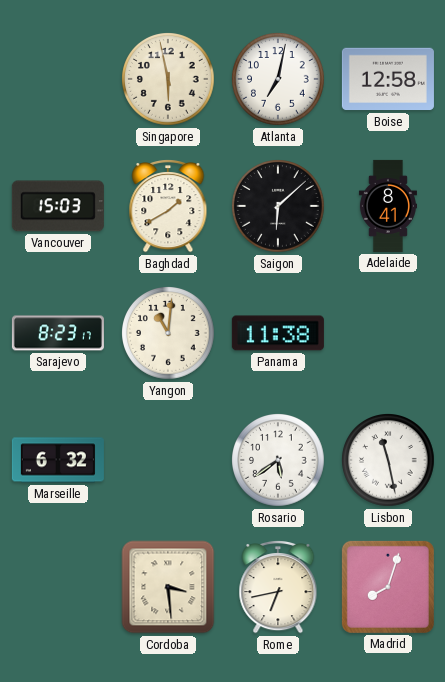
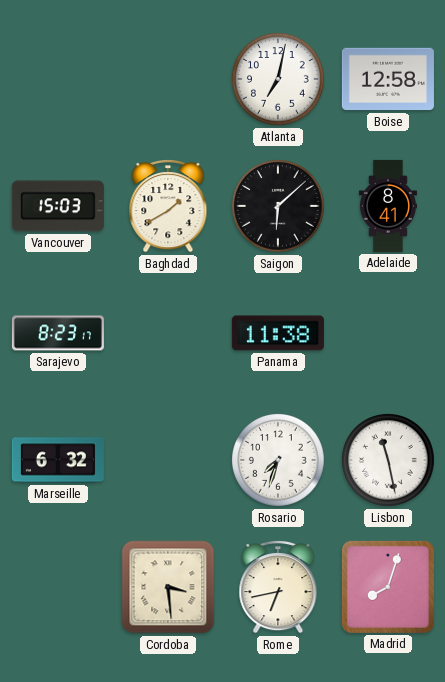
Singapore: 5:58 -> none (169, 80)
Yangon: 11:01 -> none (169, 334)
Rosario: 5:39 -> 7:33 (279, 461)
